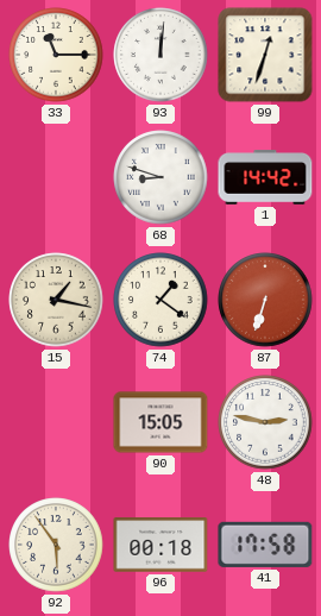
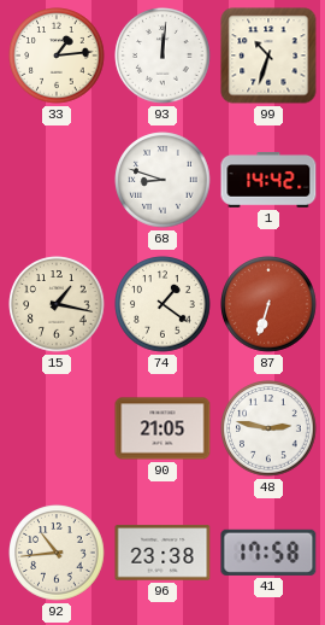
33: 11:15 -> 1:14 (57, 56)
99: 12:33 -> 10:33 (268, 56)
90: 15:05 -> 21:05 (162, 428)
92: 5:54 -> 10:44 (57, 553)
96: 00:18 -> 23:38 (162, 553)
